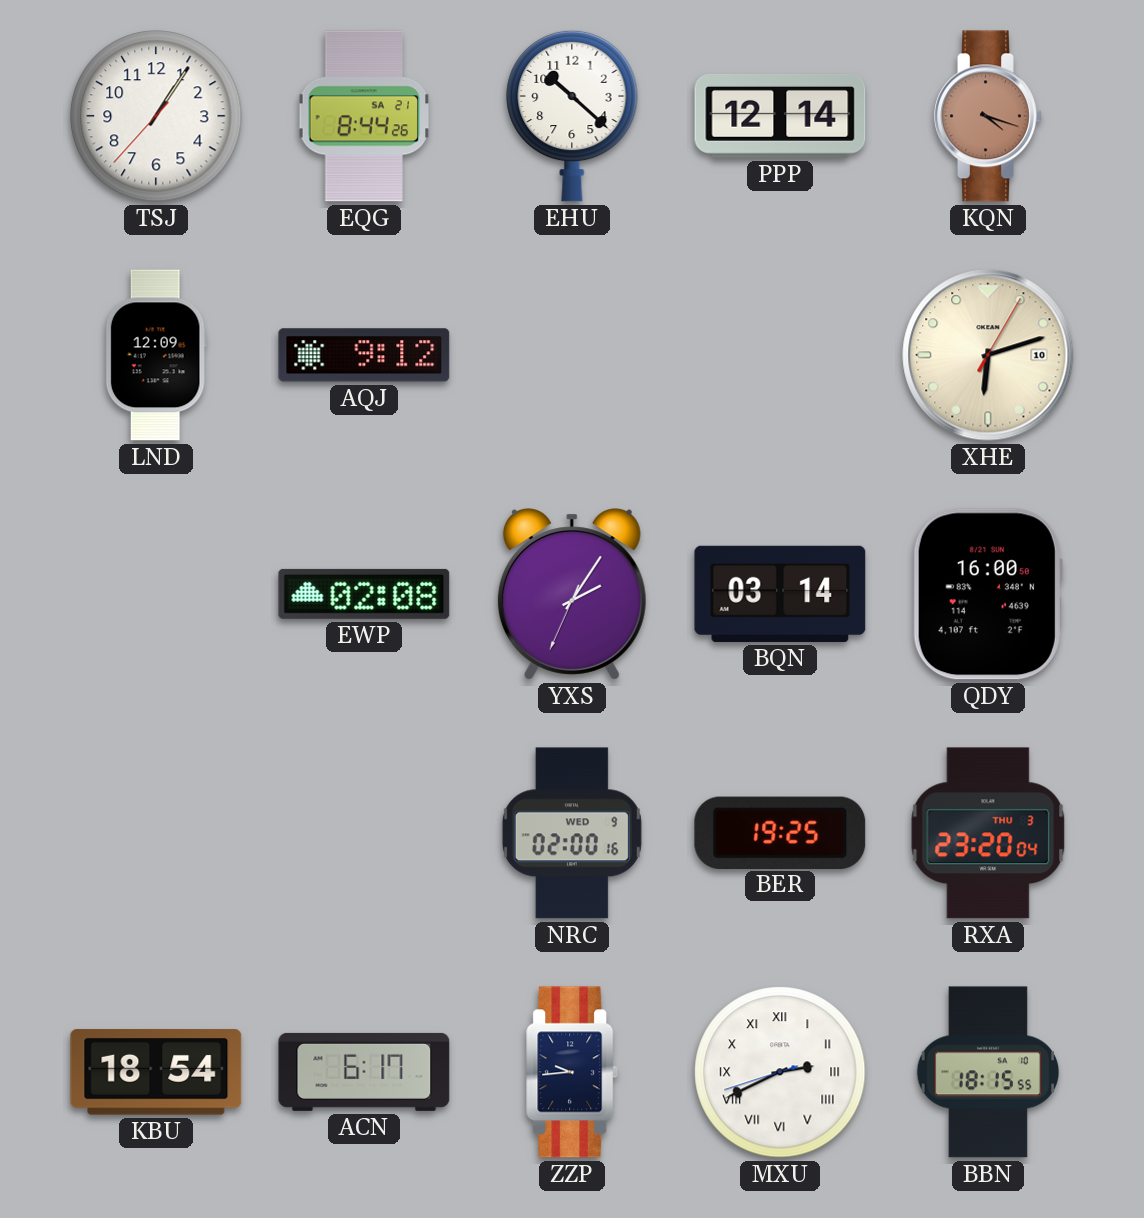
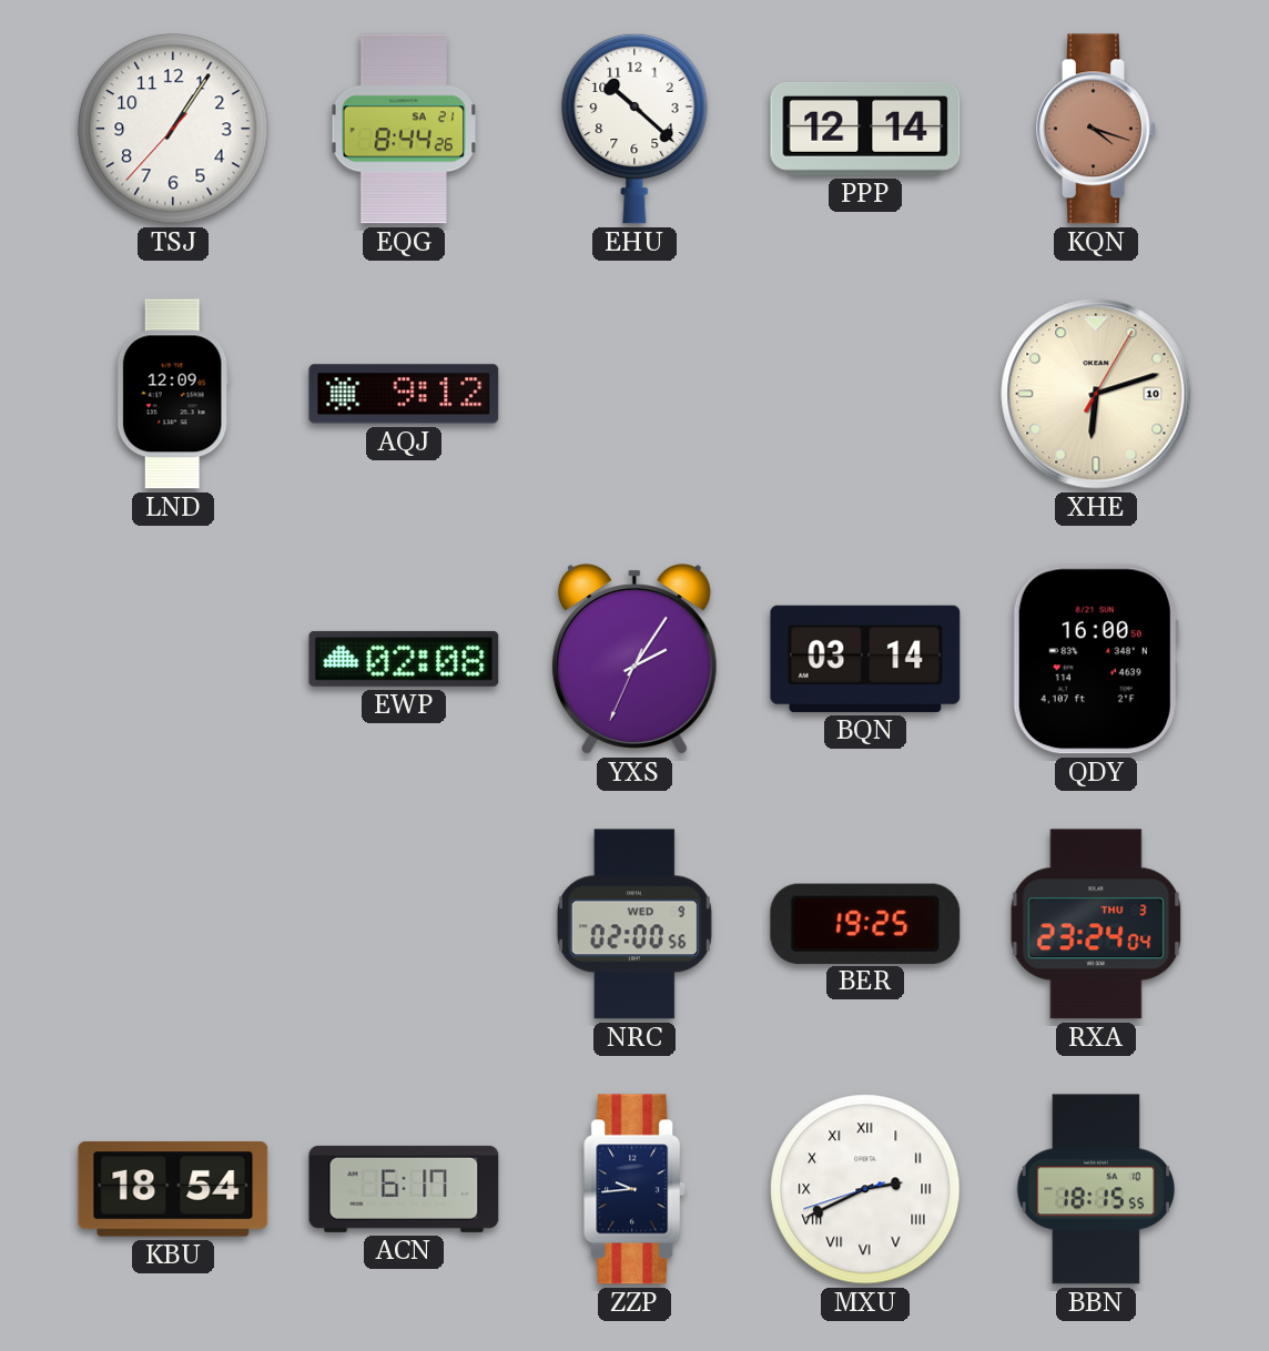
NRC: 02:00:16 -> 02:00:56 (634, 924)
RXA: 23:20 -> 23:24 (1096, 924)
